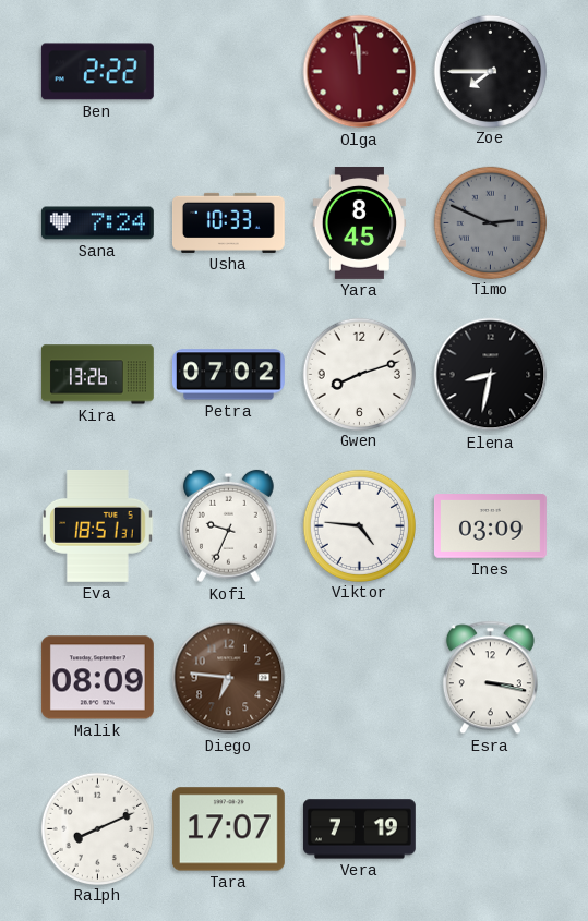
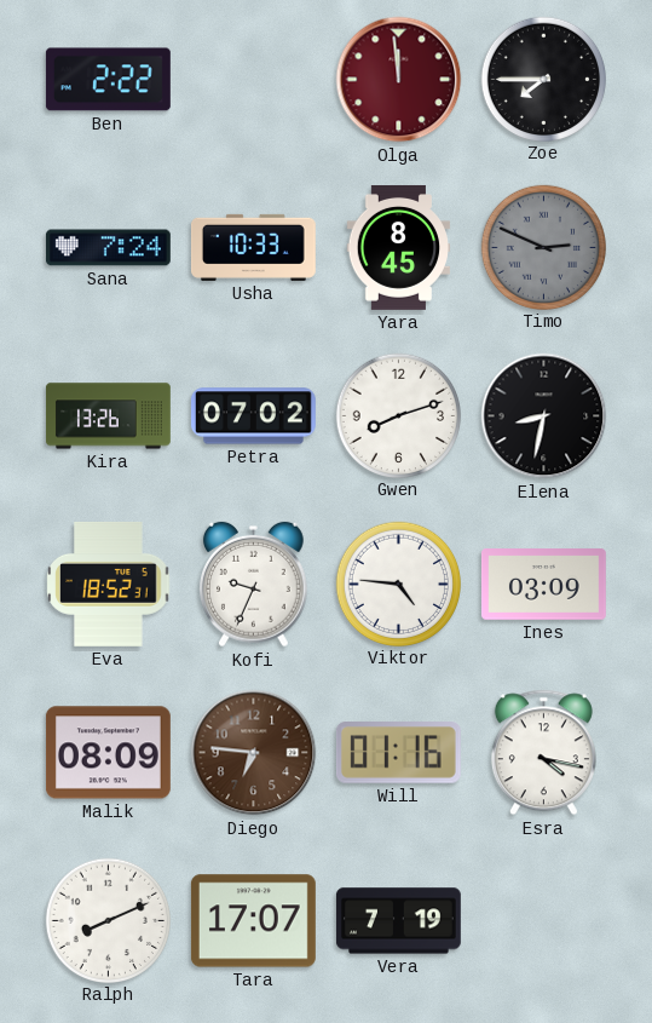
Eva: 18:51 -> 18:52 (109, 584)
Will: none -> 01:16 (398, 753)
Esra: 3:17 -> 4:17 (543, 753)
